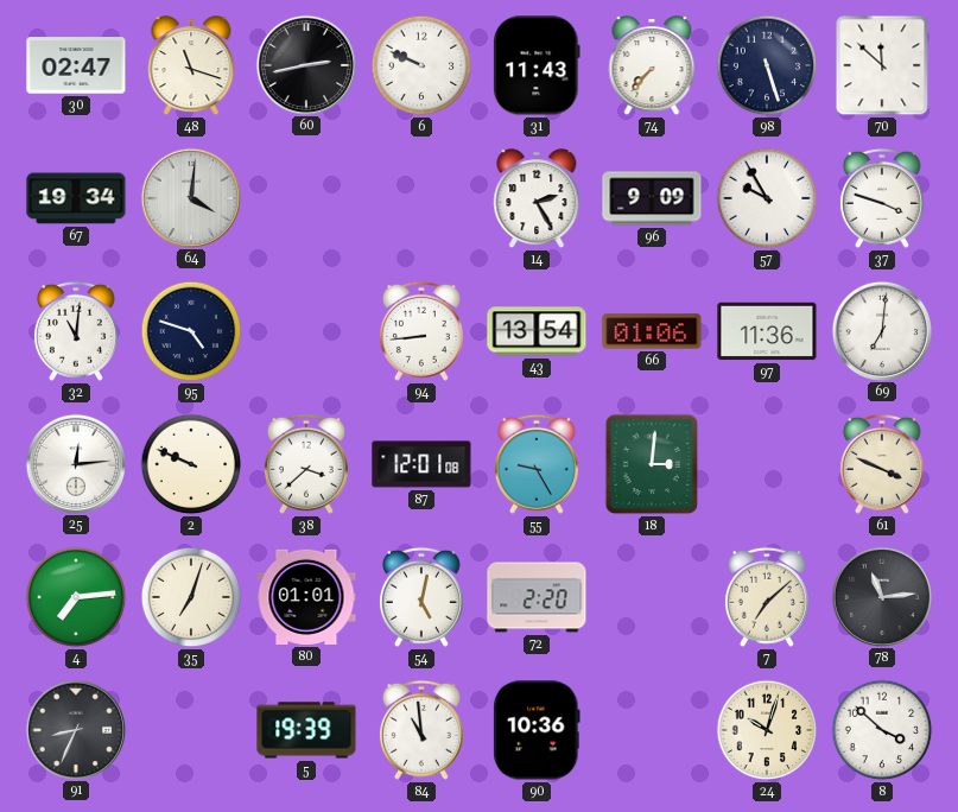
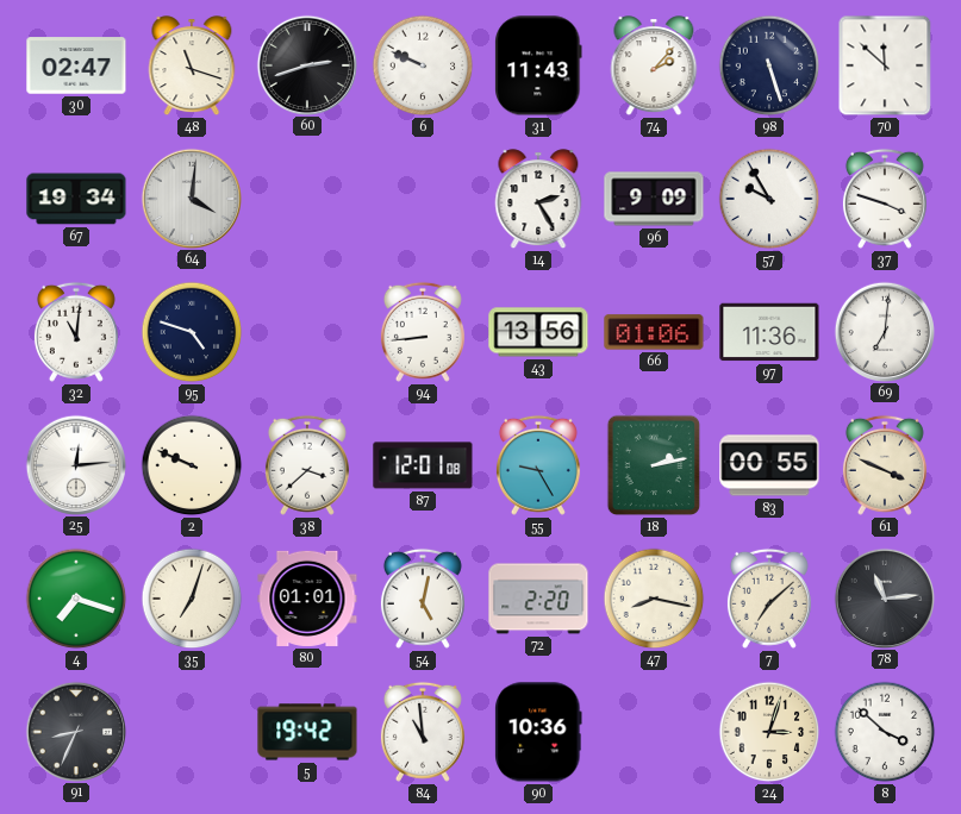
60: 2:43 -> 2:42 (306, 64)
74: 7:37 -> 2:07 (654, 67)
43: 13:54 -> 13:56 (538, 332)
18: 3:01 -> 2:13 (654, 465)
83: none -> 00:55 (769, 465)
4: 7:14 -> 7:18 (76, 599)
47: none -> 8:17 (654, 599)
5: 19:39 -> 19:42 (307, 732)
24: 10:03 -> 3:03 (769, 732)
